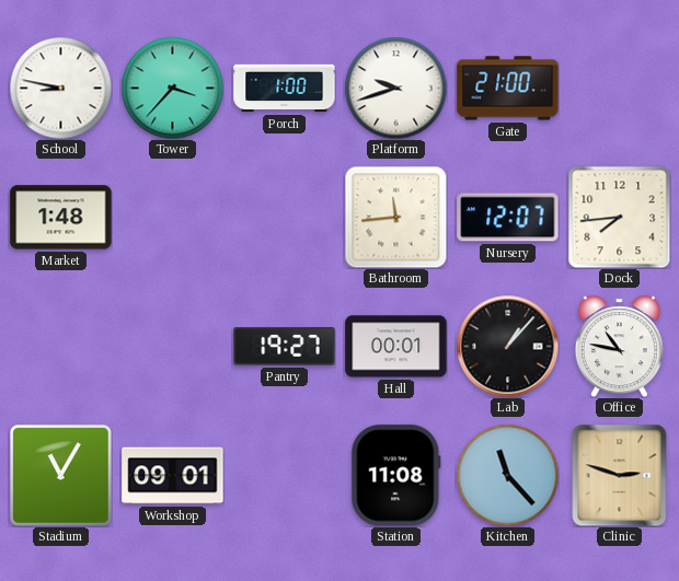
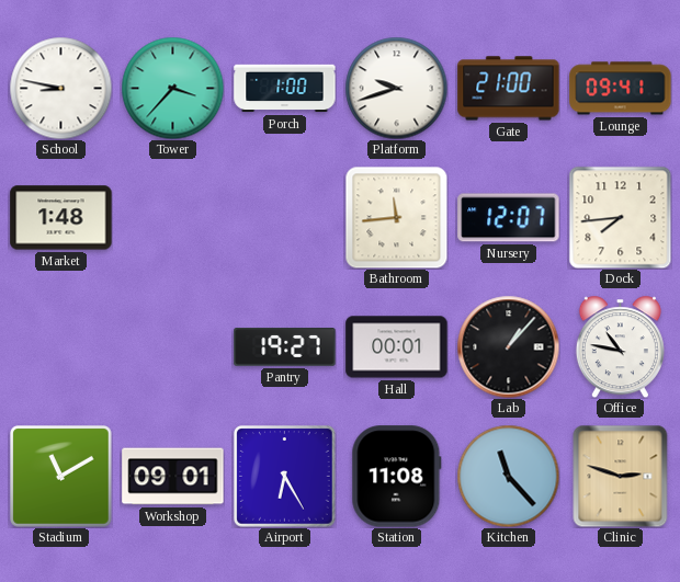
Lounge: none -> 09:41 (621, 89)
Stadium: 11:05 -> 11:10 (61, 477)
Airport: none -> 6:25 (285, 477)
